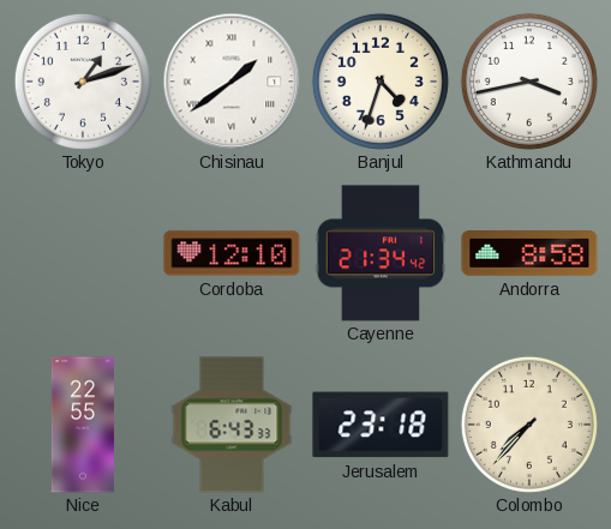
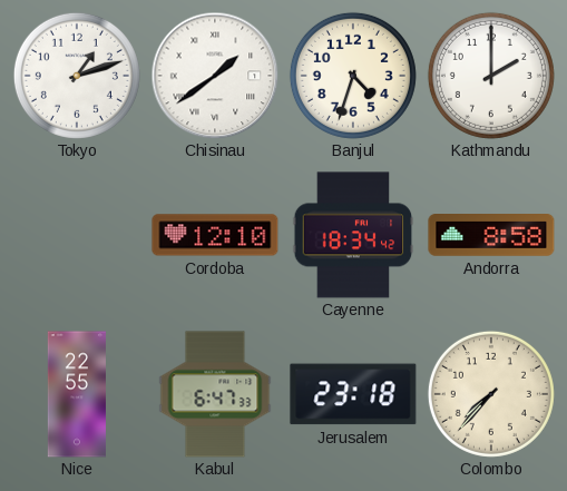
Kathmandu: 3:43 -> 2:00 (491, 76)
Cayenne: 21:34 -> 18:34 (353, 235)
Kabul: 6:43 -> 6:47 (215, 394)
